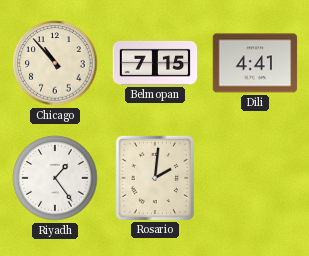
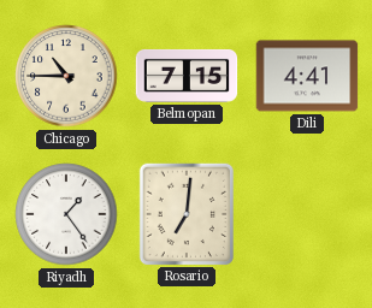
Chicago: 10:53 -> 10:45 (66, 76)
Rosario: 2:01 -> 7:01 (185, 213)
